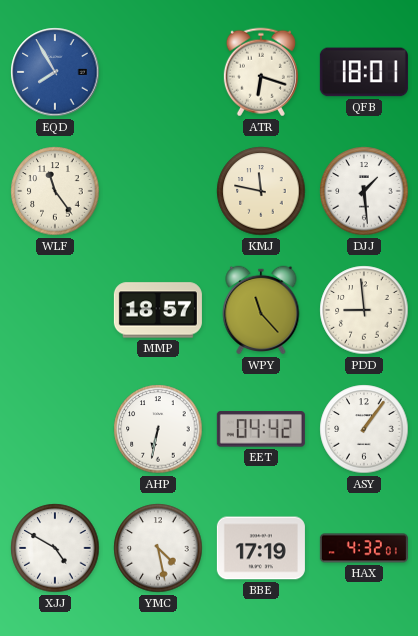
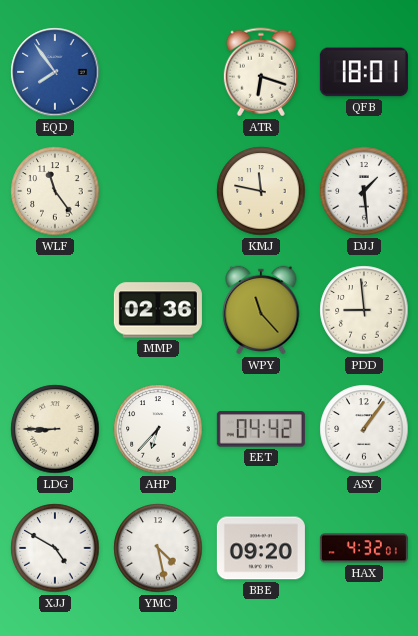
EQD: 7:55 -> 7:54 (55, 72)
MMP: 18:57 -> 02:36 (158, 310)
LDG: none -> 8:45 (55, 429)
AHP: 6:32 -> 6:37 (158, 429)
BBE: 17:19 -> 09:20 (261, 548)
